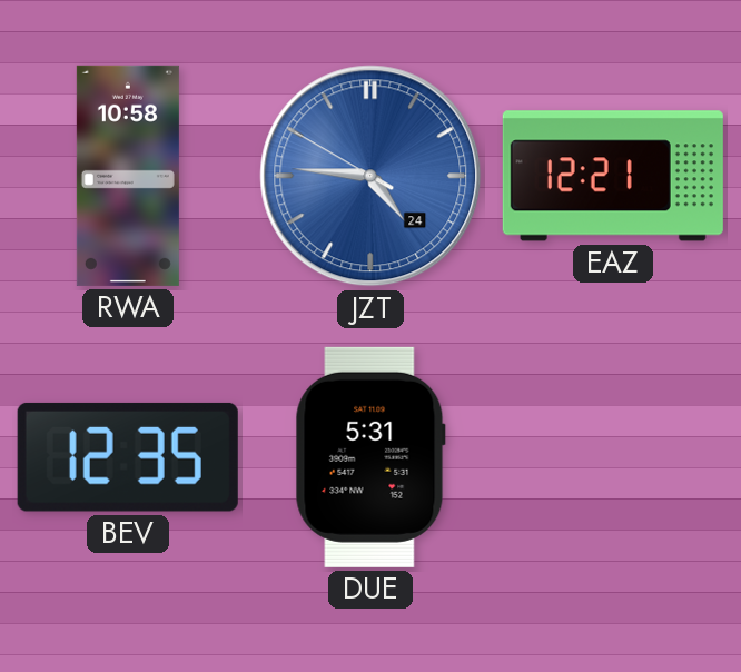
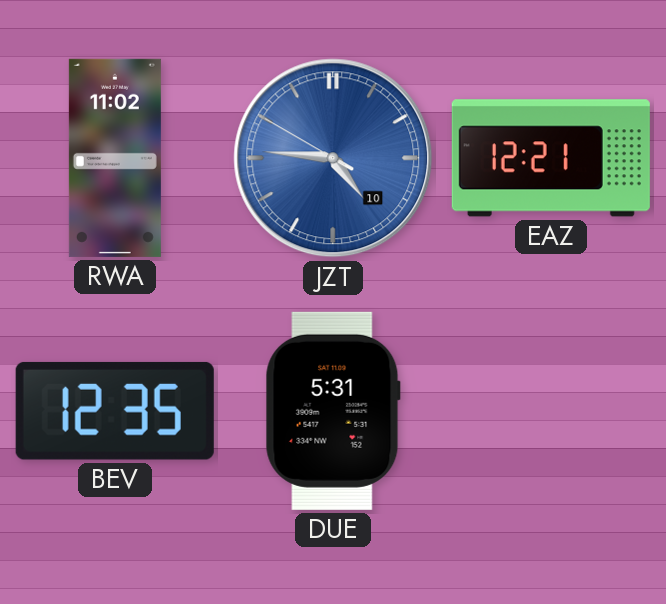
RWA: 10:58 -> 11:02 (115, 158)
JZT date: 24 -> 10 (333, 158)
